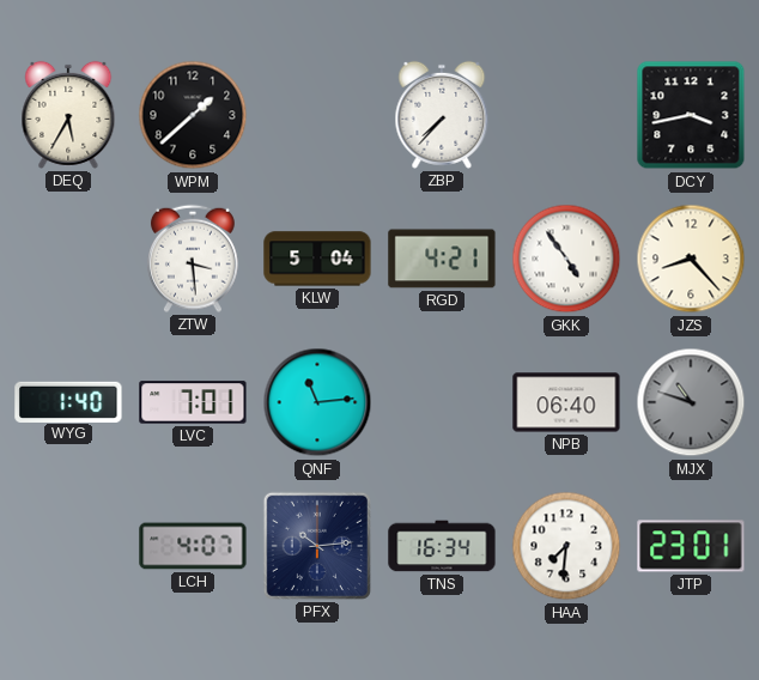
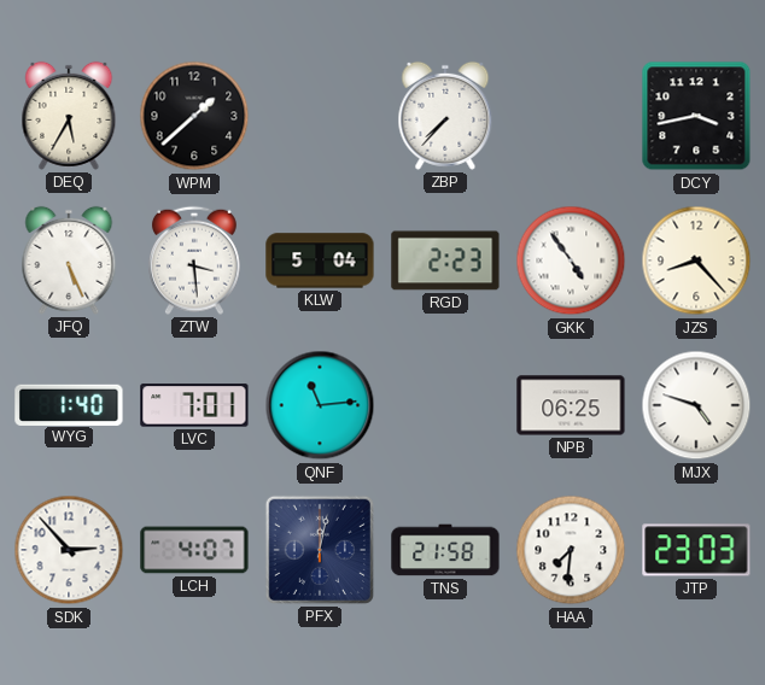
JFQ: none -> 5:26 (69, 260)
RGD: 4:21 -> 2:23 (445, 260)
NPB: 06:40 -> 06:25 (571, 405)
MJX: 10:48 -> 4:48 (696, 405)
MJX dial: grey -> white (696, 405)
SDK: none -> 2:53 (69, 550)
PFX: 10:14 -> 12:02 (320, 550)
TNS: 16:34 -> 21:58 (445, 550)
JTP: 23:01 -> 23:03 (696, 550)
